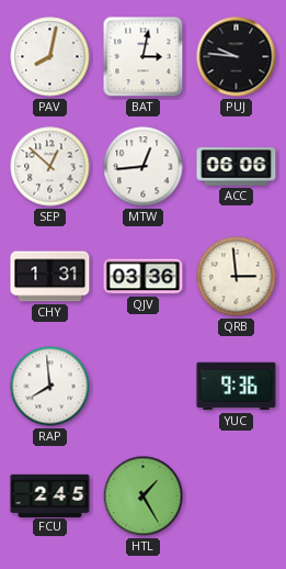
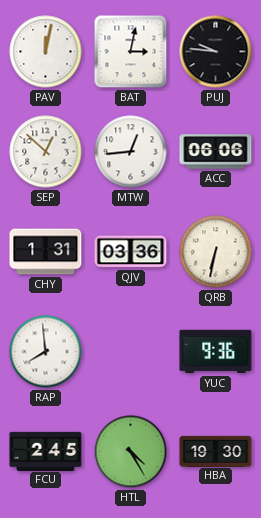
PAV: 8:02 -> 12:02 (46, 52)
QRB: 2:59 -> 6:32 (216, 252)
HTL: 1:25 -> 4:25 (131, 452)
HBA: none -> 19:30 (216, 451)
